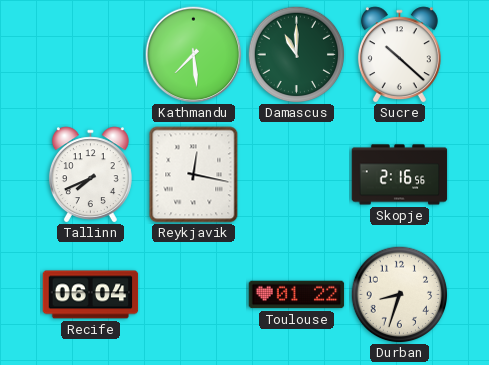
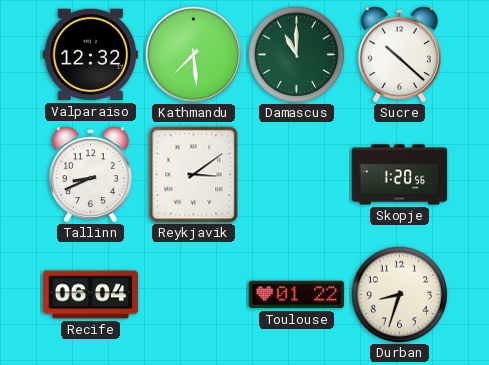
Valparaiso: none -> 12:32 (91, 55)
Tallinn: 7:41 -> 8:41 (90, 175)
Reykjavik: 12:17 -> 3:09 (194, 175)
Skopje: 2:16 -> 1:20 (400, 175)
